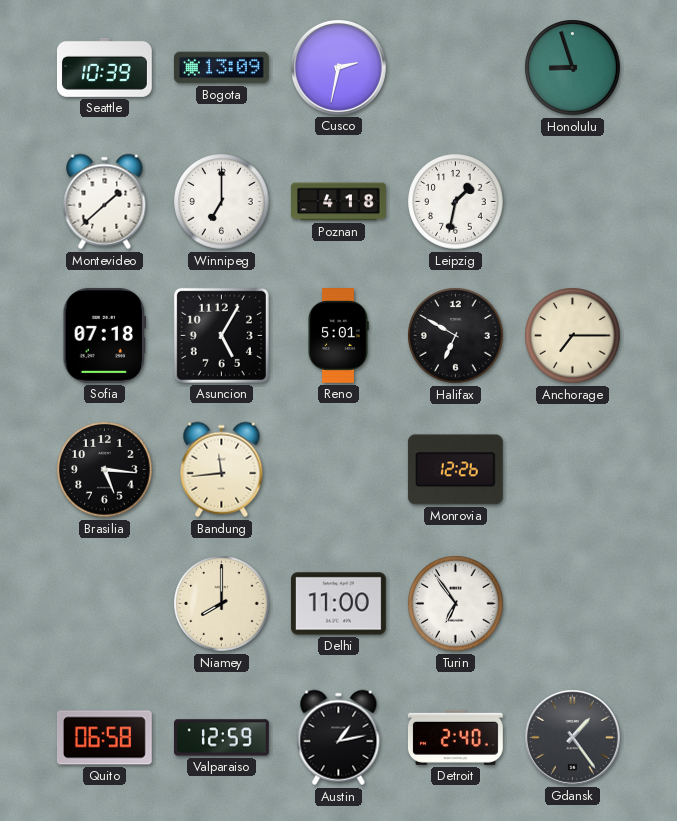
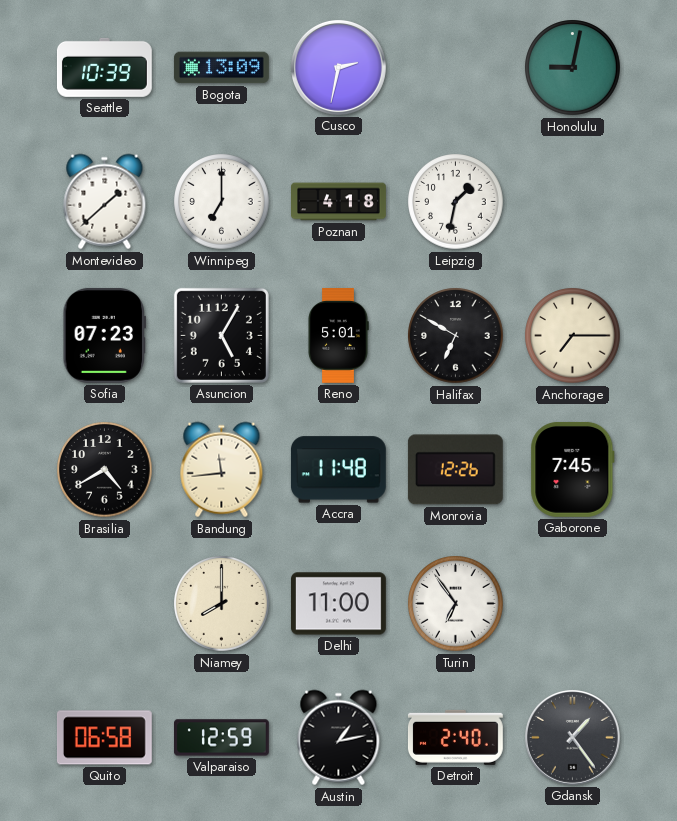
Honolulu: 8:57 -> 9:02 (573, 68)
Sofia: 07:18 -> 07:23 (104, 335)
Brasilia: 5:16 -> 4:40 (105, 470)
Accra: none -> 11:48 (338, 470)
Gaborone: none -> 7:45 (573, 469)
